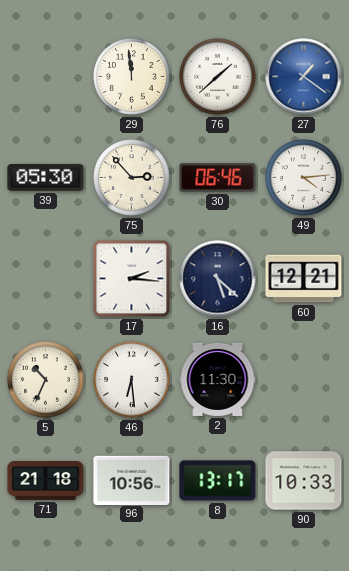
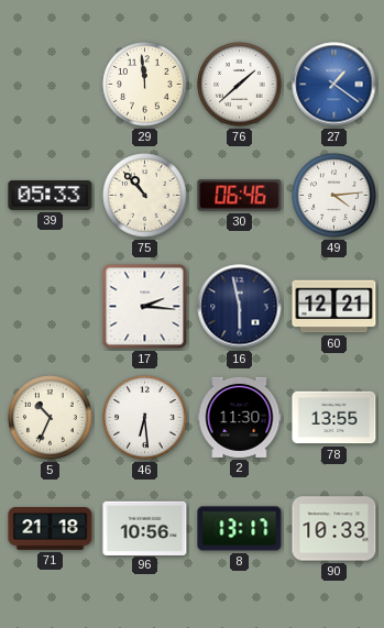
39: 05:30 -> 05:33 (51, 195)
75: 2:53 -> 10:53 (145, 196)
16: 5:22 -> 5:58 (240, 307)
78: none -> 13:55 (334, 418)
